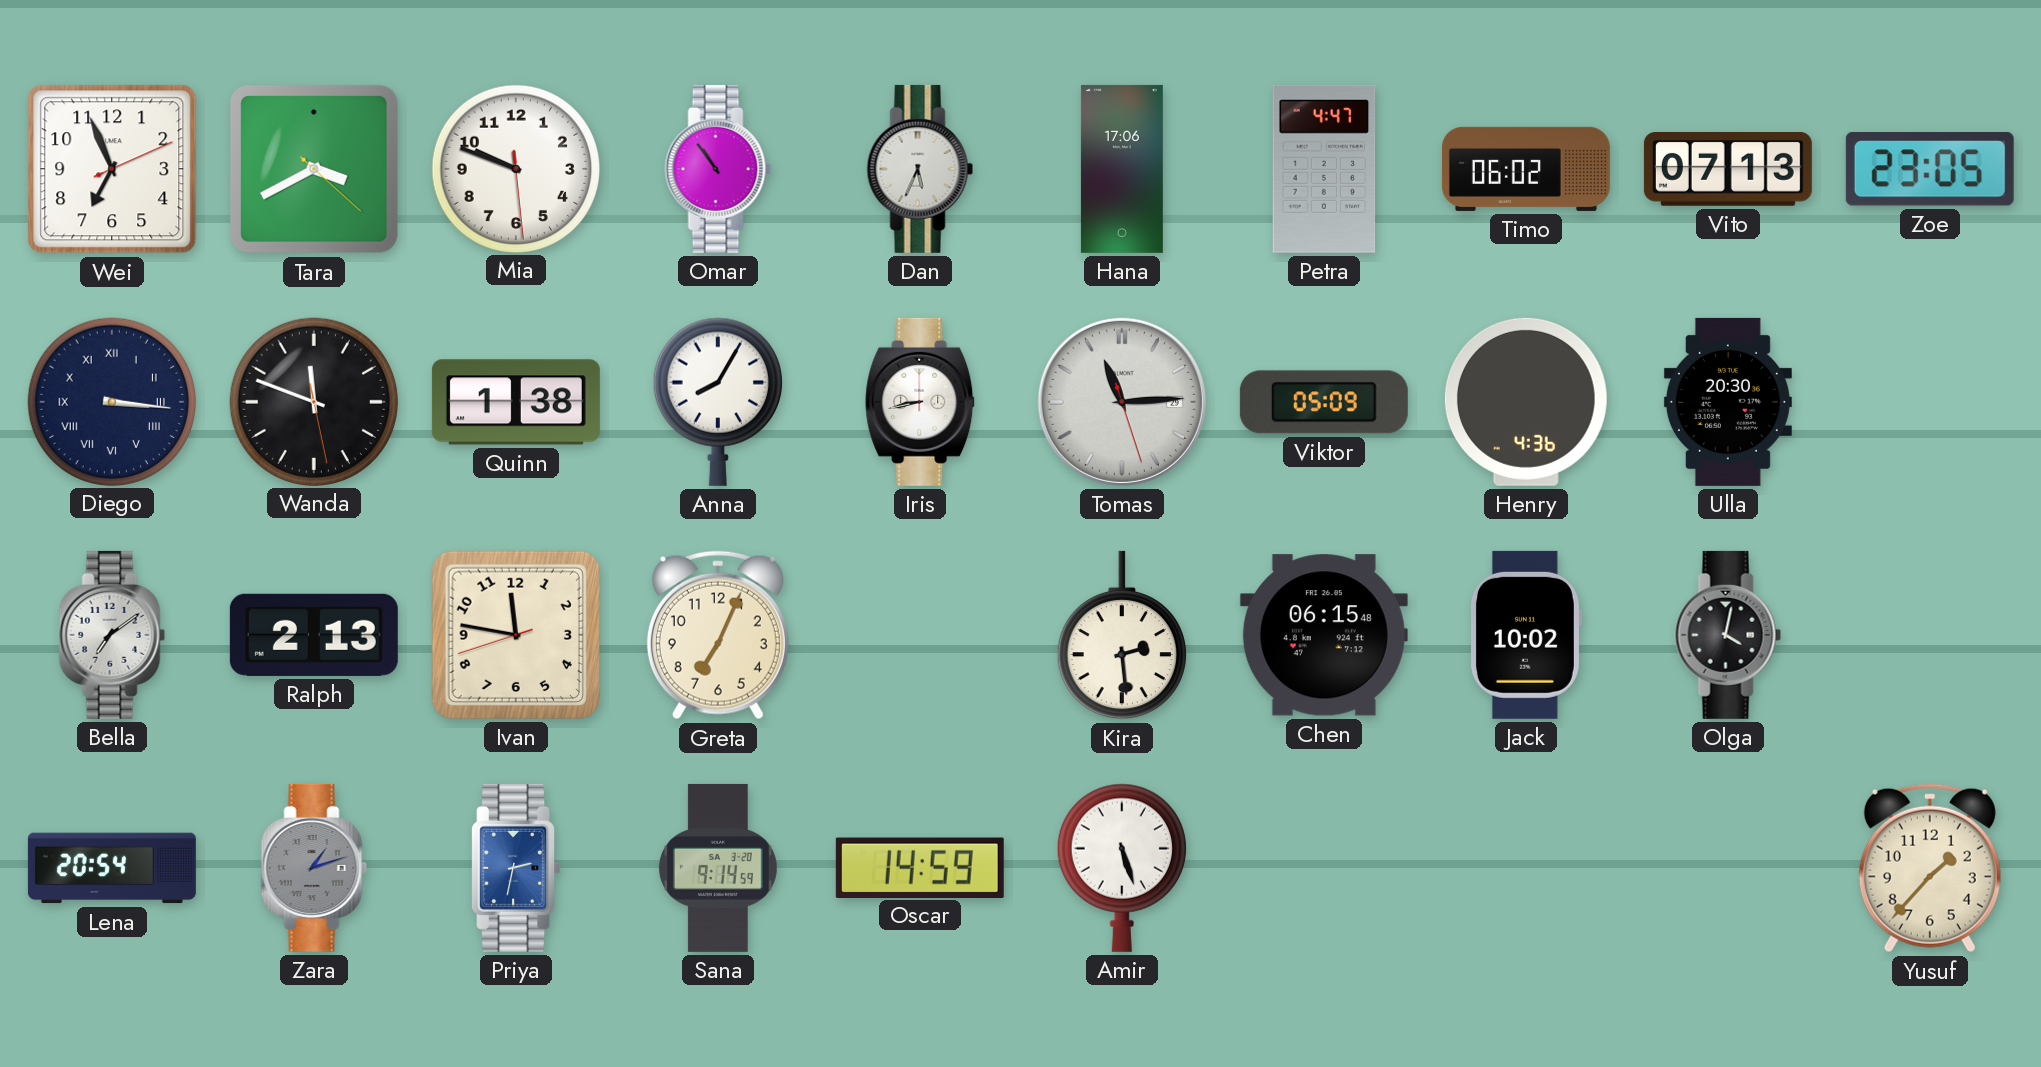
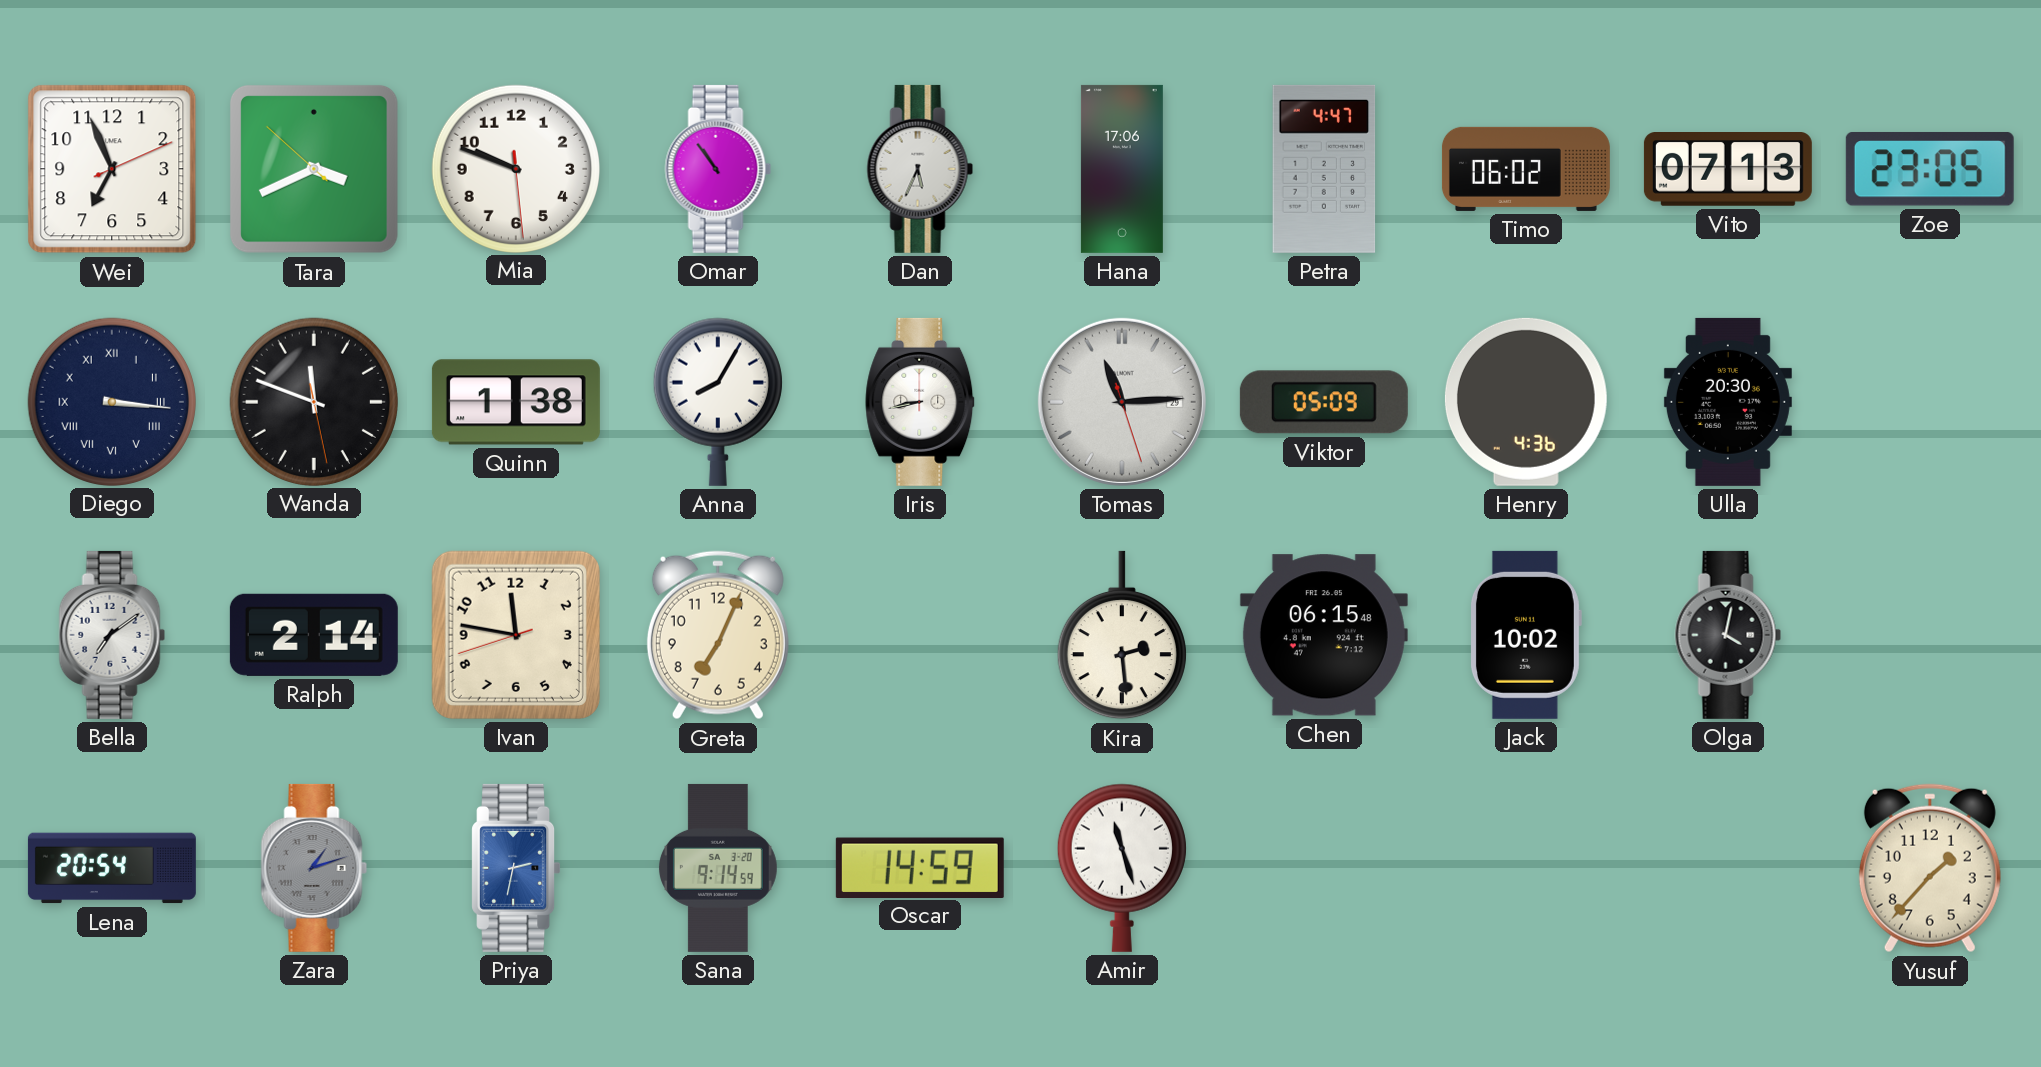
Tara: 3:40:22 -> 3:40:52 (314, 169)
Ralph: 2:13 -> 2:14 (314, 635)
Amir: 5:27 -> 11:27 (1122, 868)
